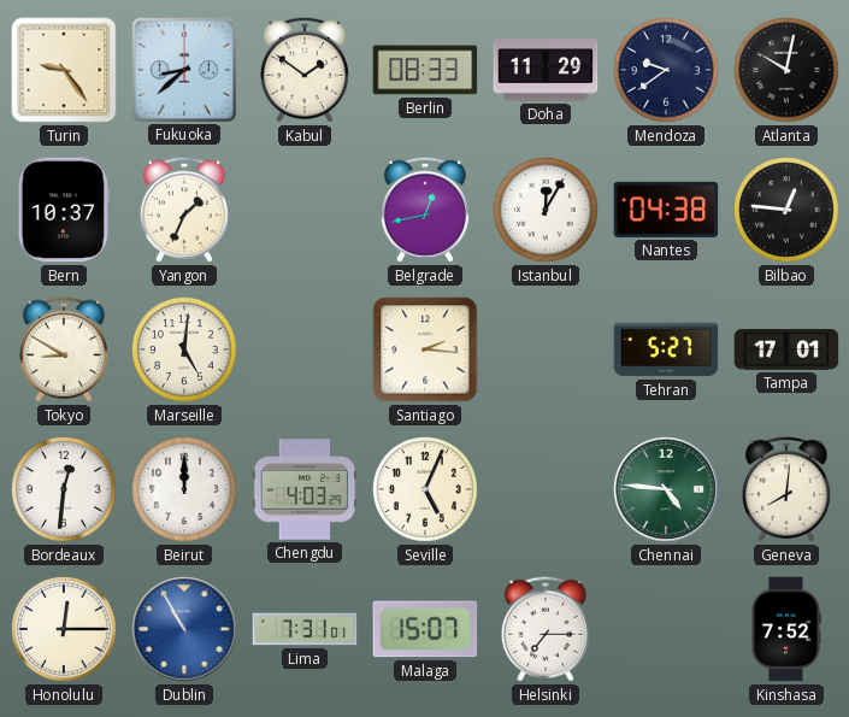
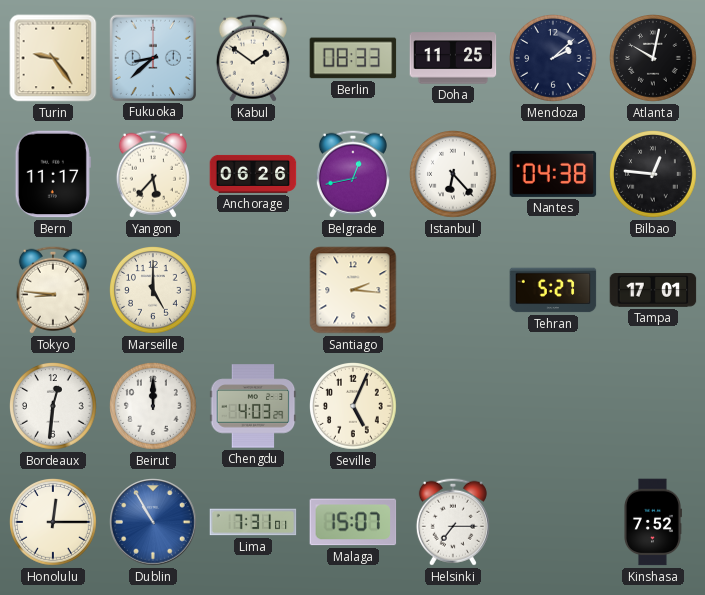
Doha: 11:29 -> 11:25 (453, 58)
Mendoza: 9:39 -> 2:08 (554, 59)
Bern: 10:37 -> 11:17 (53, 174)
Yangon: 1:34 -> 5:37 (153, 174)
Anchorage: none -> 06:26 (253, 174)
Istanbul: 12:05 -> 6:23 (454, 175)
Tokyo: 8:50 -> 8:46 (53, 290)
Marseille: 5:01 -> 5:00 (154, 291)
Chennai: 4:46 -> none (666, 489)
Geneva: 8:01 -> none (786, 489)
